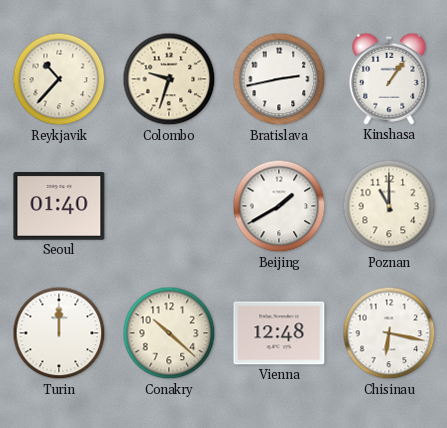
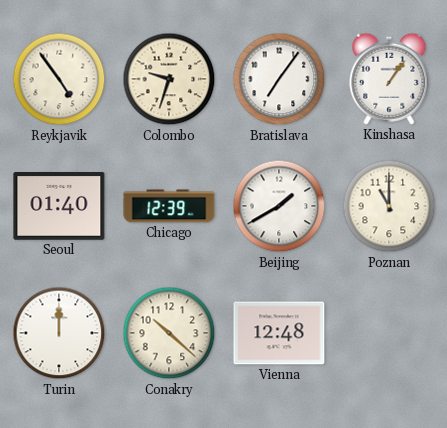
Reykjavik: 10:37 -> 4:54 (59, 79)
Bratislava: 2:43 -> 7:06 (279, 79)
Chicago: none -> 12:39 (169, 206)
Chisinau: 6:17 -> none (389, 333)
